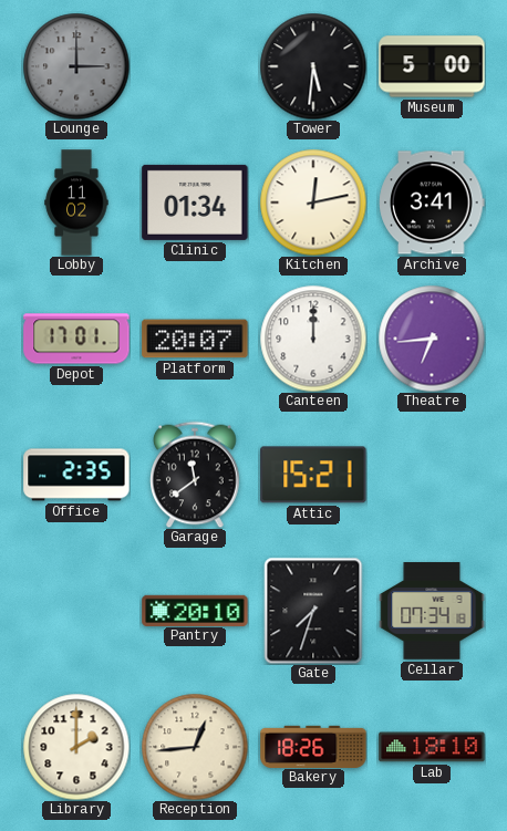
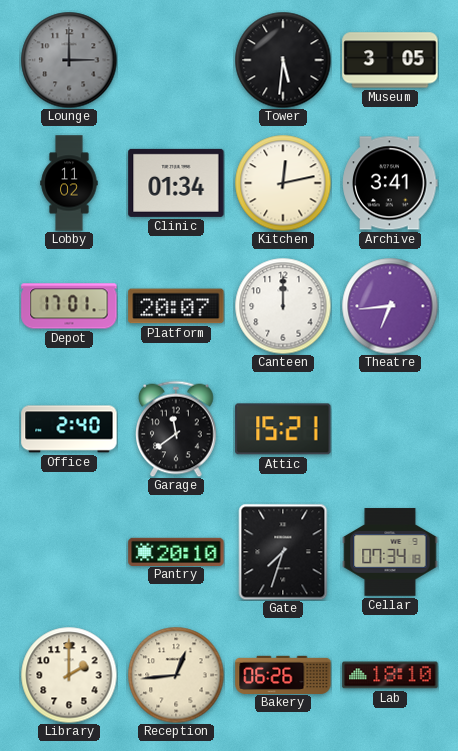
Museum: 5:00 -> 3:05 (390, 60)
Office: 2:35 -> 2:40 (69, 429)
Bakery: 18:26 -> 06:26 (283, 674)
